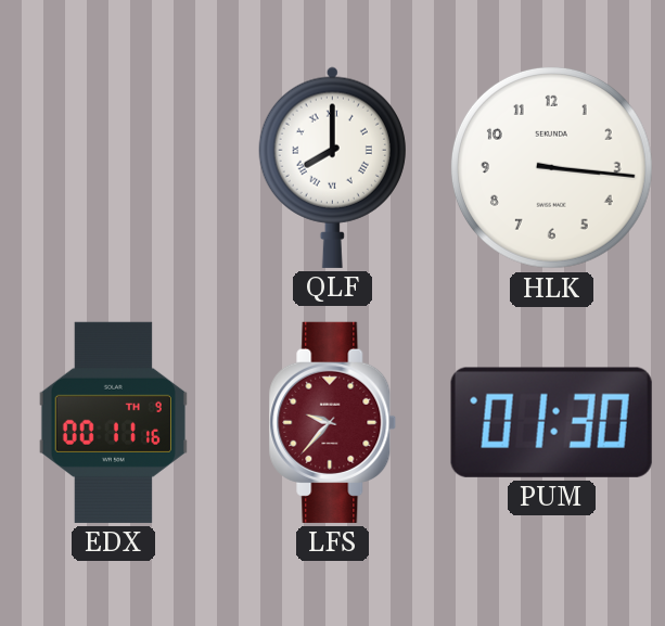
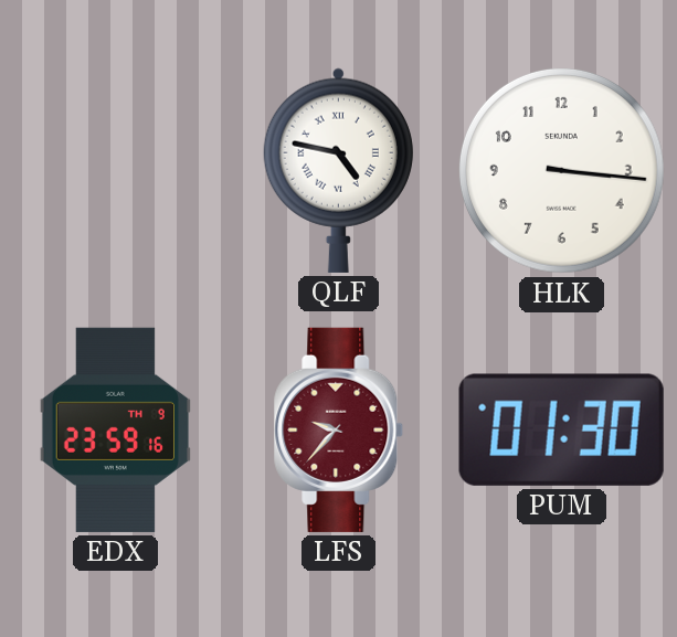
QLF: 8:00 -> 4:47 (338, 170)
EDX: 00:11 -> 23:59 (115, 429)
